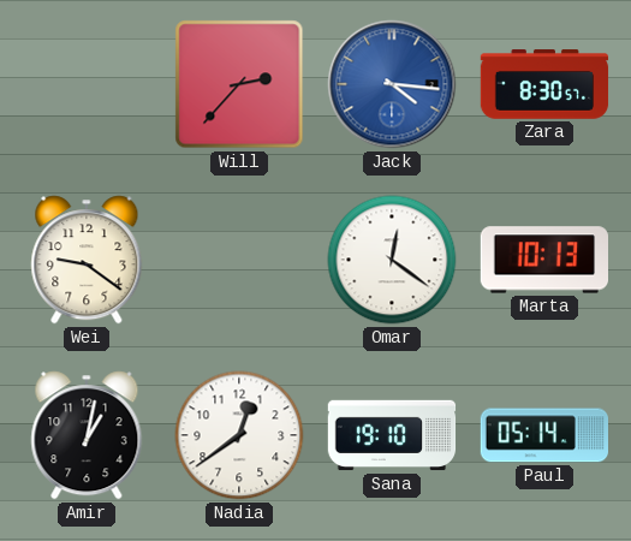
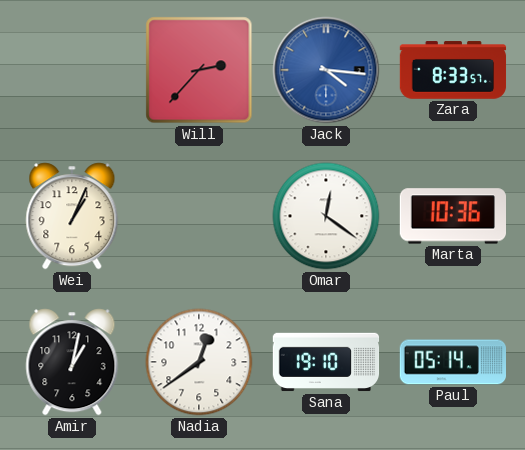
Zara: 8:30 -> 8:33 (453, 70)
Wei: 9:21 -> 1:04 (72, 216)
Marta: 10:13 -> 10:36 (452, 216)
